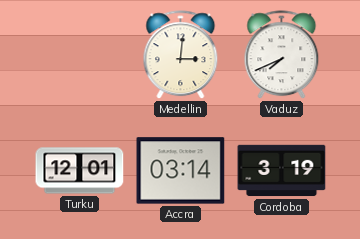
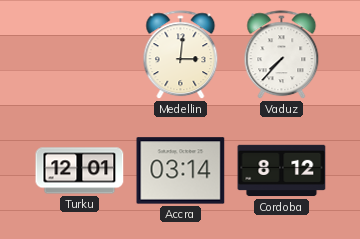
Vaduz: 7:41 -> 7:37 (282, 55)
Cordoba: 3:19 -> 8:12 (282, 171)
